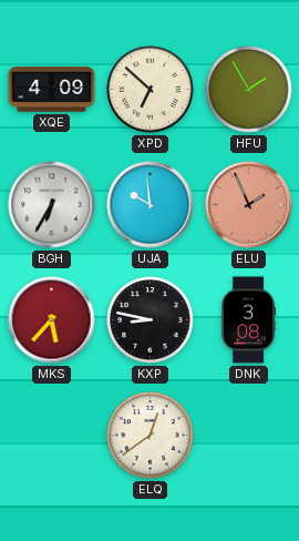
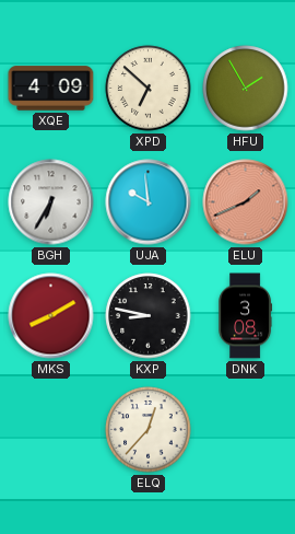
ELU: 1:56 -> 1:41 (246, 202)
MKS: 5:37 -> 8:10 (51, 316)
ELQ: 12:39 -> 12:37 (149, 430)
